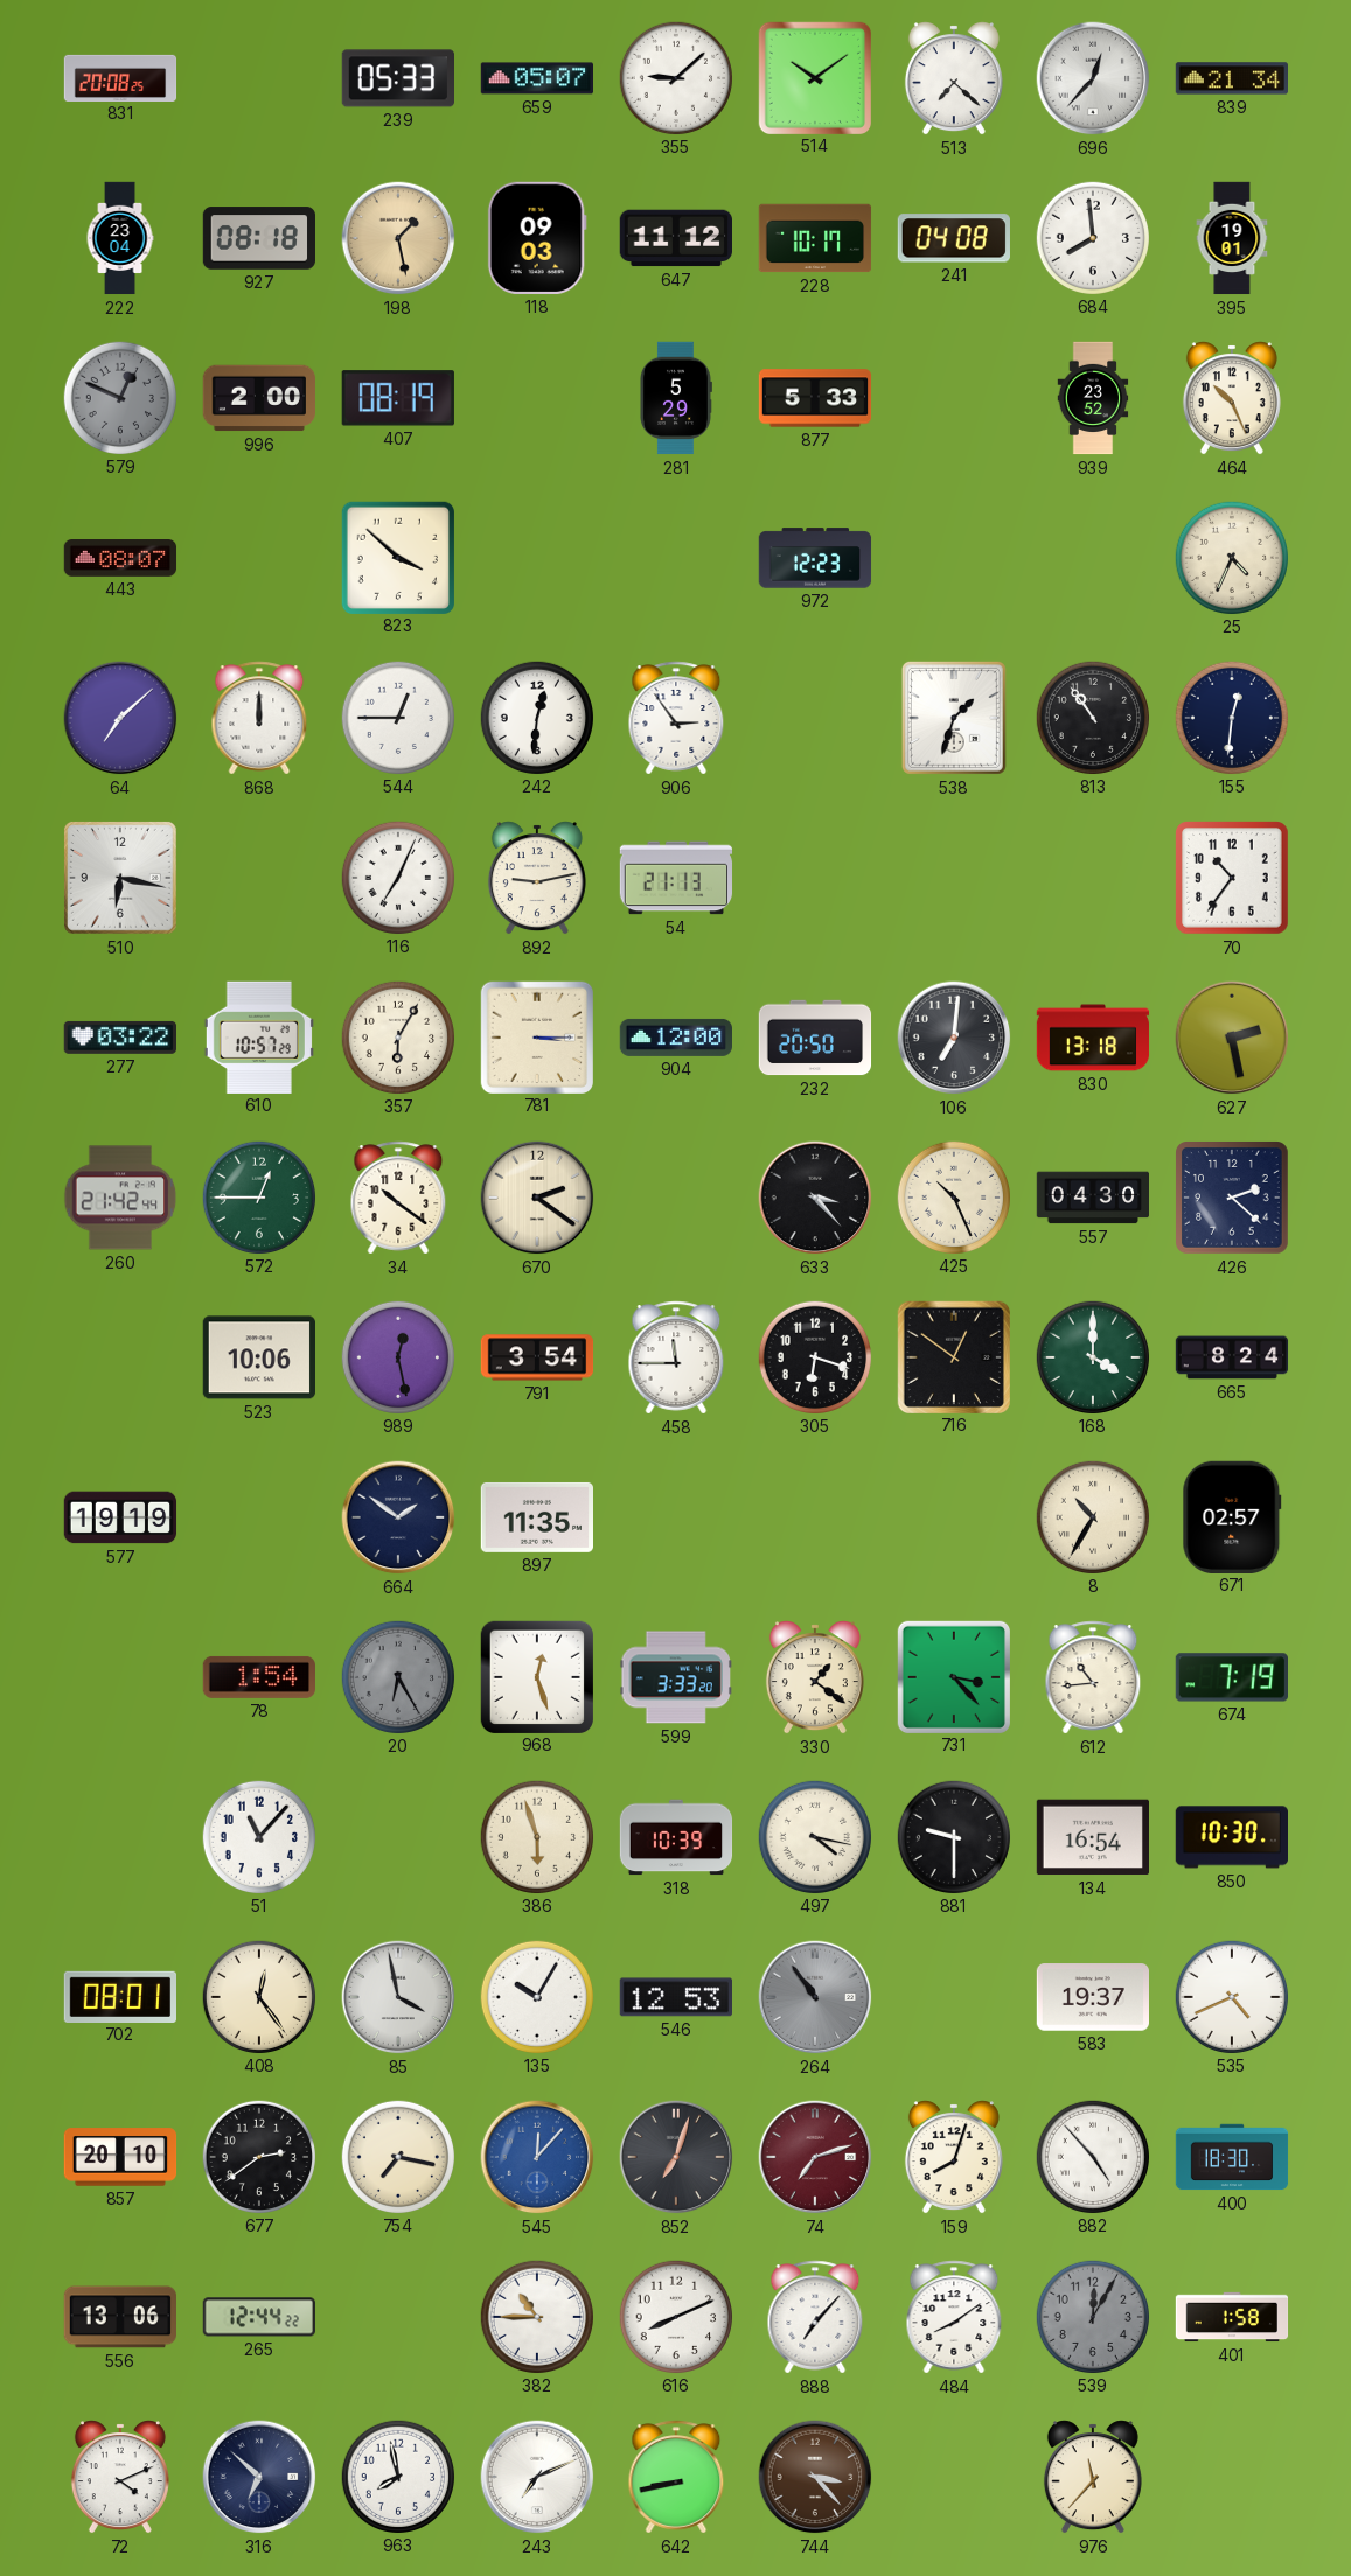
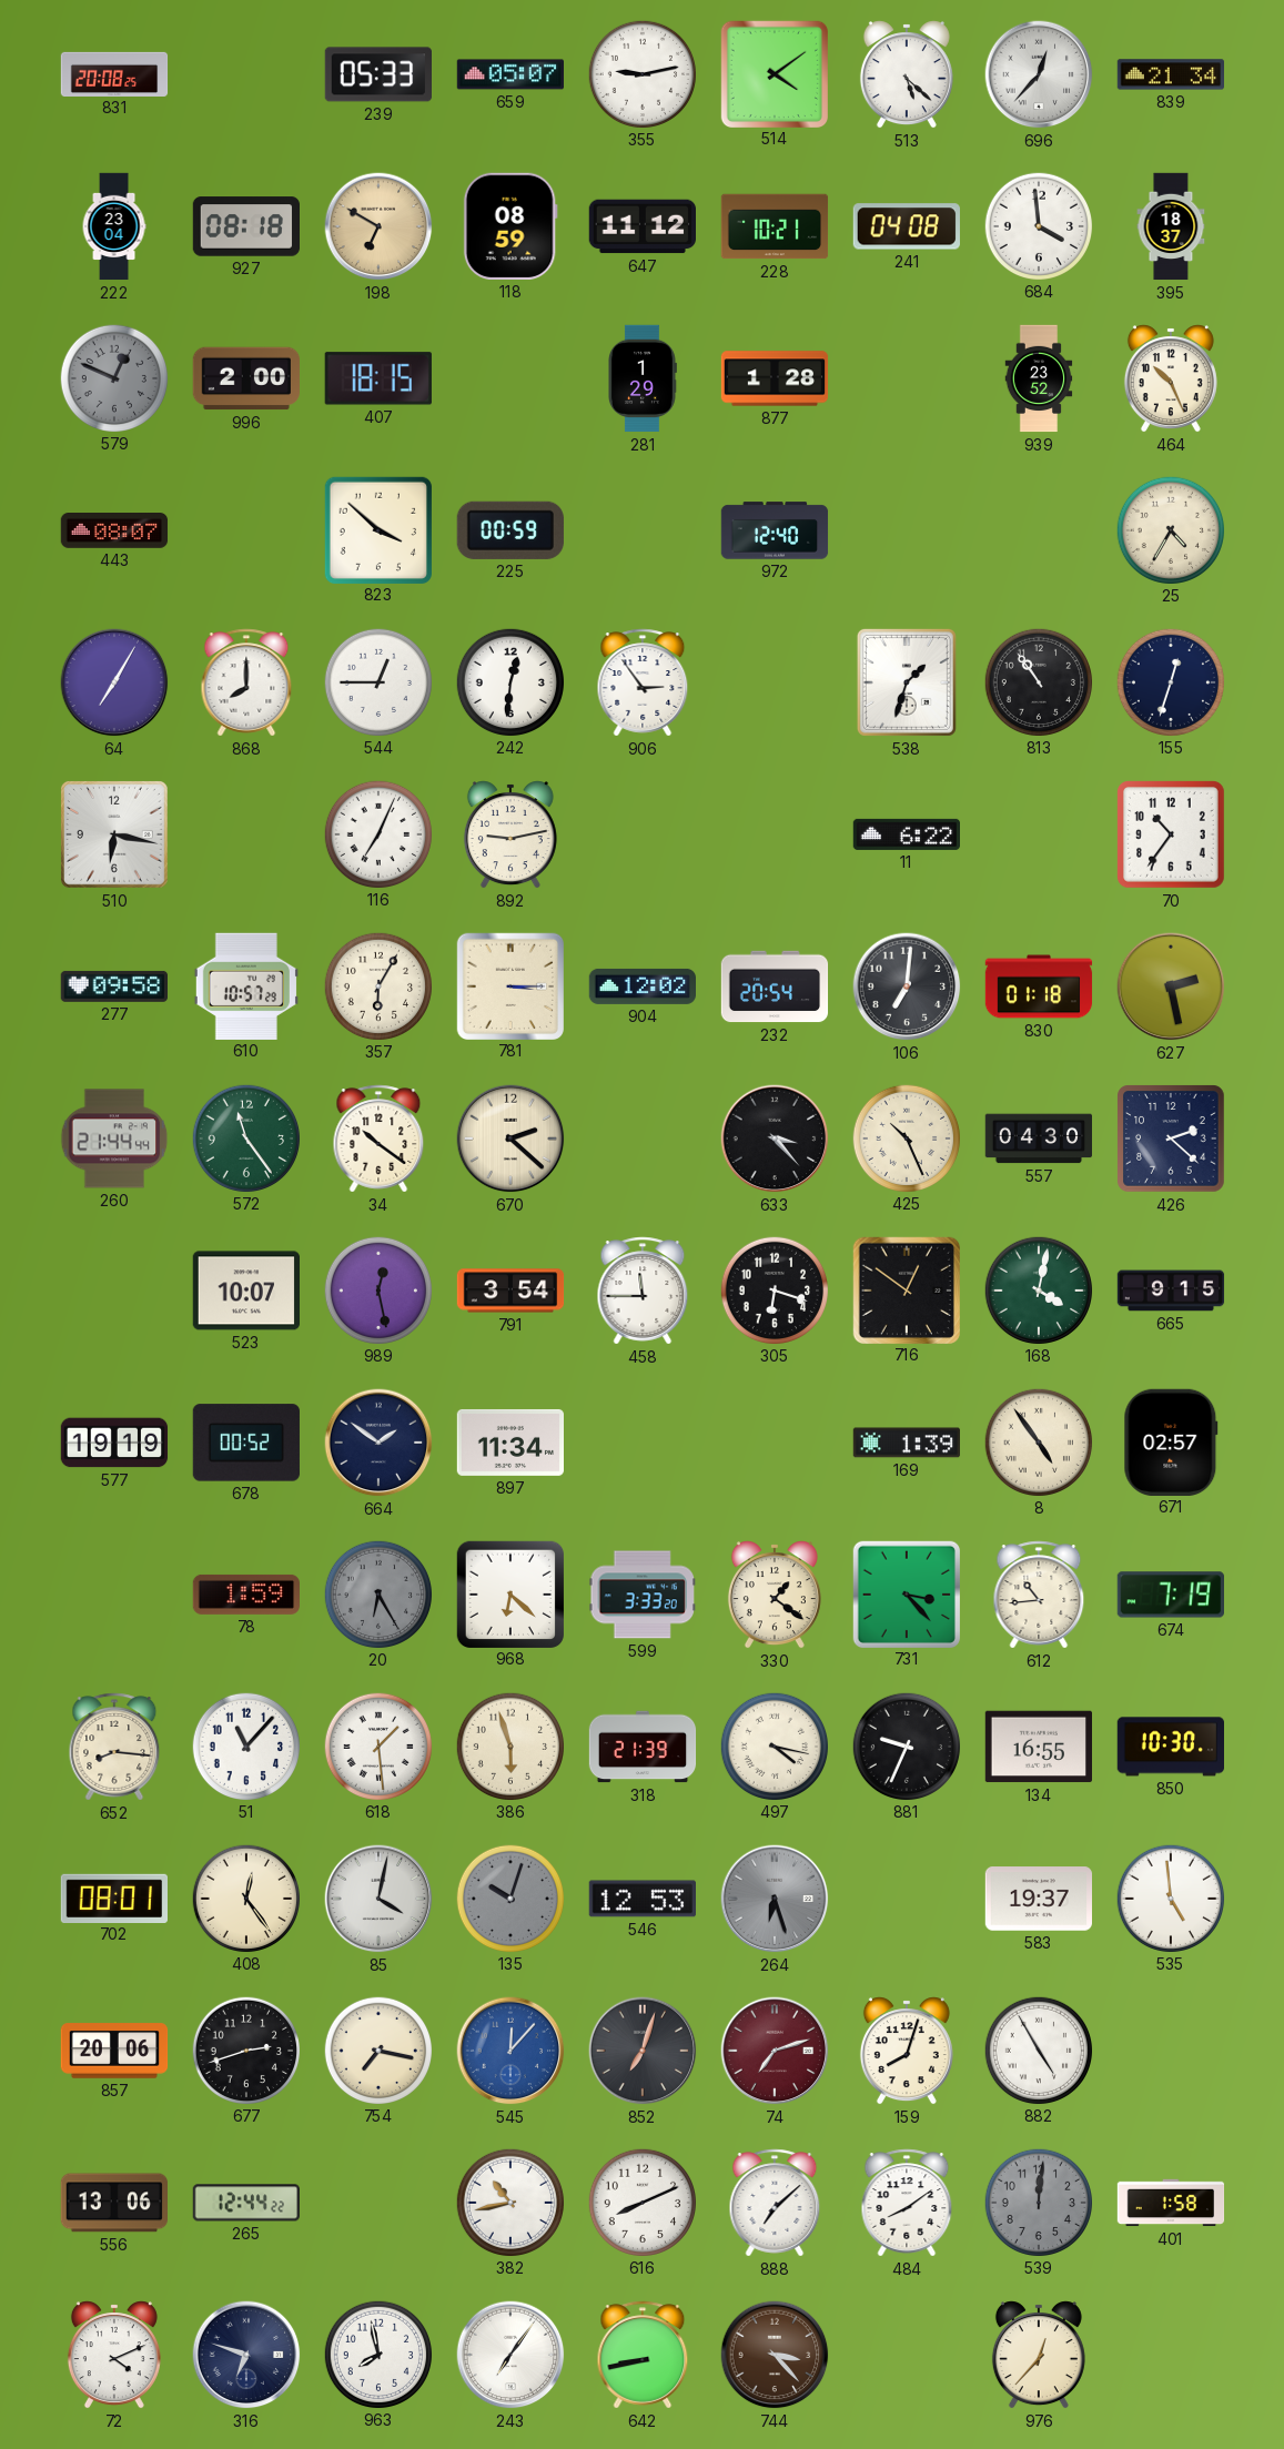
355: 9:08 -> 9:13 (641, 73)
514: 10:09 -> 4:09 (774, 73)
513: 7:22 -> 5:22 (907, 74)
198: 1:28 -> 6:50 (378, 226)
118: 09:03 -> 08:59 (510, 226)
228: 10:17 -> 10:21 (775, 226)
684: 7:59 -> 3:59 (1038, 225)
395: 19:01 -> 18:37 (1171, 226)
407: 08:19 -> 18:15 (378, 378)
281: 5:29 -> 1:29 (643, 378)
877: 5:33 -> 1:28 (775, 378)
225: none -> 00:59 (510, 530)
972: 12:23 -> 12:40 (775, 530)
25: 4:34 -> 4:35 (1170, 529)
64: 7:08 -> 7:05 (114, 682)
868: 12:00 -> 8:00 (246, 682)
155: 12:31 -> 12:33 (1170, 681)
54: 21:13 -> none (676, 878)
11: none -> 6:22 (907, 834)
277: 03:22 -> 09:58 (113, 986)
904: 12:00 -> 12:02 (641, 986)
232: 20:50 -> 20:54 (775, 986)
830: 13:18 -> 01:18 (1039, 986)
260: 21:42 -> 21:44 (114, 1139)
572: 12:45 -> 11:24 (245, 1137)
670: 2:21 -> 2:22 (510, 1139)
523: 10:06 -> 10:07 (245, 1291)
168: 4:00 -> 4:02 (1038, 1289)
665: 8:24 -> 9:15 (1171, 1291)
678: none -> 00:52 (246, 1443)
897: 11:35 -> 11:34 (509, 1443)
169: none -> 1:39 (907, 1443)
8: 10:35 -> 4:54 (1038, 1441)
78: 1:54 -> 1:59 (245, 1595)
968: 12:27 -> 6:22 (509, 1593)
652: none -> 8:16 (114, 1747)
618: none -> 1:29 (377, 1745)
318: 10:39 -> 21:39 (643, 1747)
881: 9:30 -> 9:34 (906, 1745)
134: 16:54 -> 16:55 (1038, 1747)
85: 3:58 -> 4:02 (378, 1899)
135: 10:05 -> 10:03 (509, 1898)
135 dial: white -> grey (509, 1898)
264: 10:54 -> 6:27 (775, 1899)
535: 4:41 -> 4:59 (1170, 1898)
857: 20:10 -> 20:06 (114, 2051)
677: 2:39 -> 2:42 (245, 2050)
882: 4:53 -> 4:55 (1038, 2050)
400: 18:30 -> none (1232, 2157)
382: 10:45 -> 10:43 (509, 2202)
888: 7:07 -> 7:08 (775, 2203)
539: 12:05 -> 12:01 (1038, 2202)
316: 6:52 -> 6:48 (246, 2355)
243: 7:11 -> 7:06 (510, 2355)
976: 11:37 -> 12:37 (1039, 2355)
